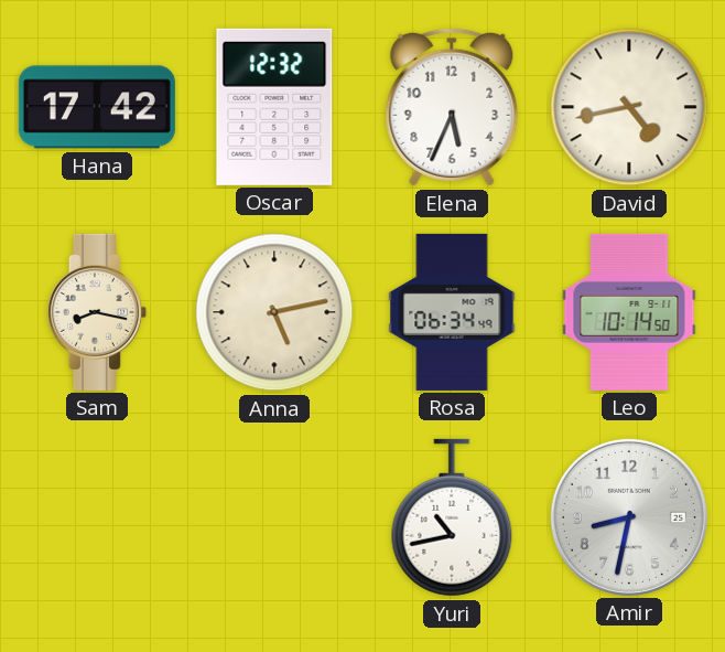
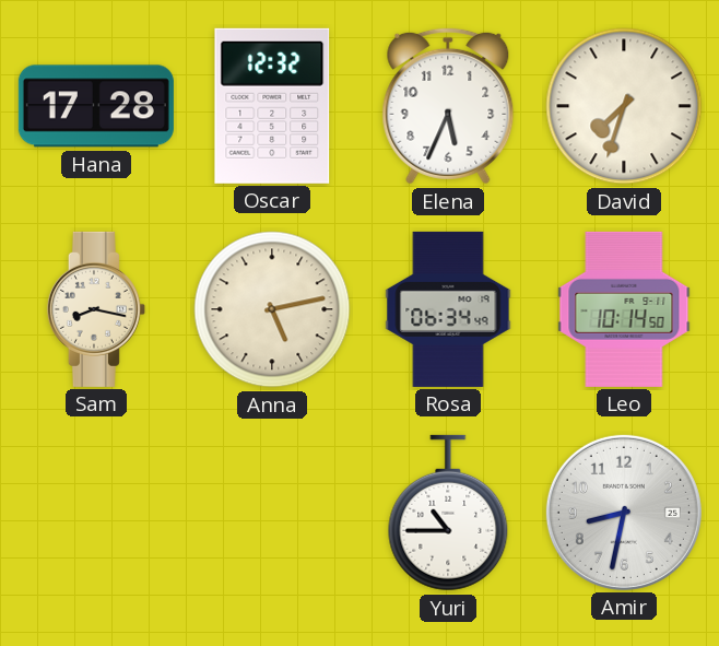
Hana: 17:42 -> 17:28 (96, 106)
David: 4:43 -> 7:33 (624, 106)
Yuri: 10:43 -> 10:45 (448, 513)
